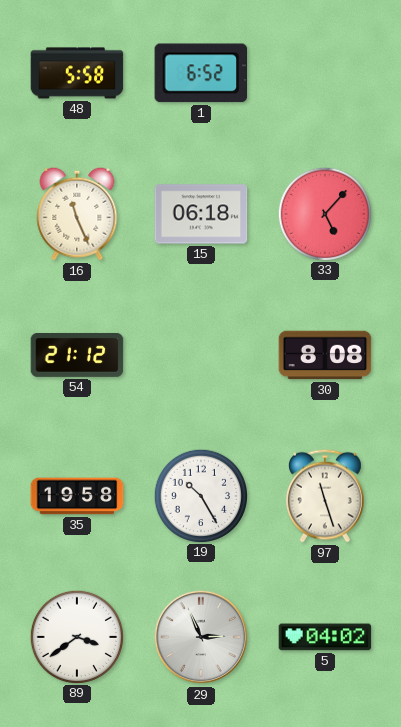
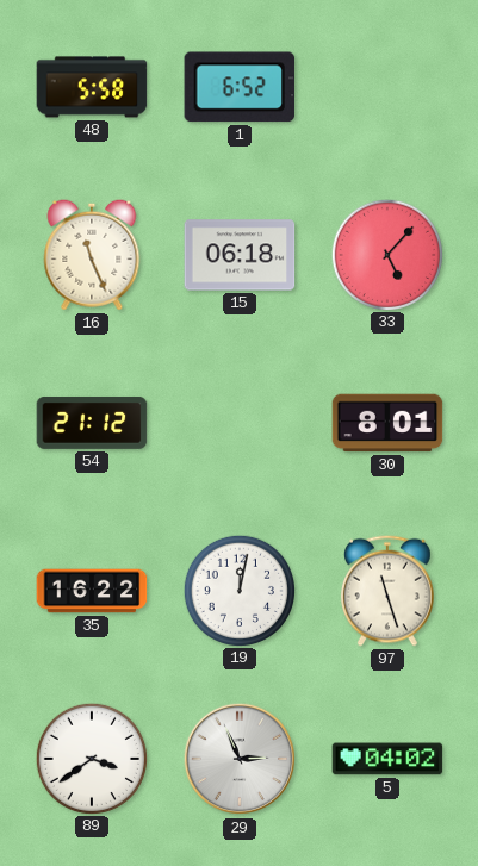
30: 8:08 -> 8:01 (387, 423)
35: 19:58 -> 16:22 (92, 591)
19: 10:25 -> 12:02 (238, 590)
